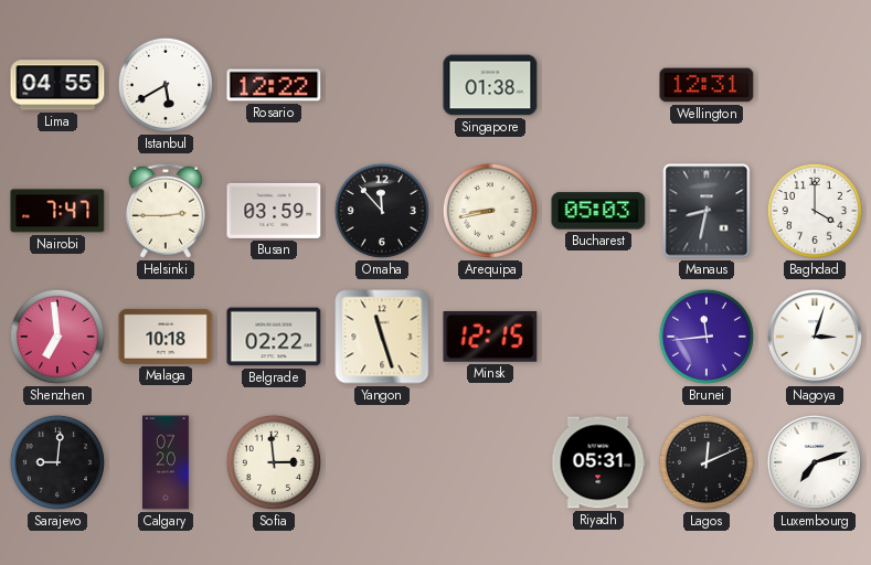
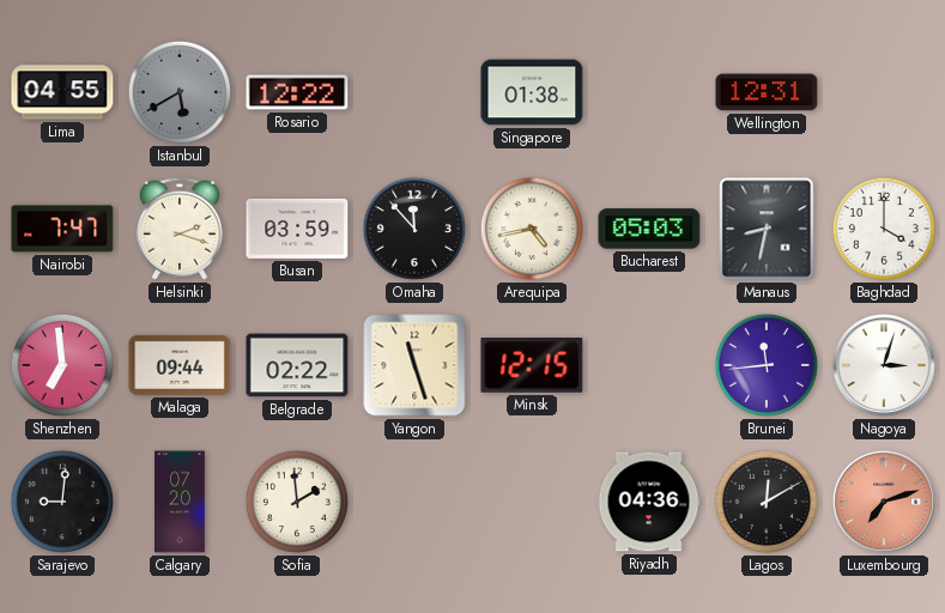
Istanbul dial: white -> grey (180, 92)
Helsinki: 2:45 -> 2:18 (180, 229)
Arequipa: 8:43 -> 4:43 (532, 229)
Malaga: 10:18 -> 09:44 (180, 365)
Sofia: 2:59 -> 1:59 (297, 502)
Riyadh: 05:31 -> 04:36 (649, 502)
Lagos: 12:11 -> 12:10 (767, 502)
Luxembourg dial: white -> salmon (884, 502)
